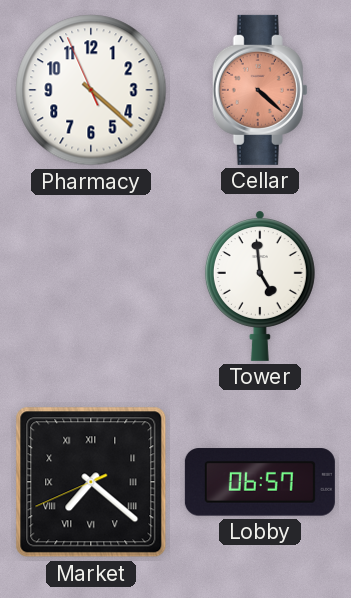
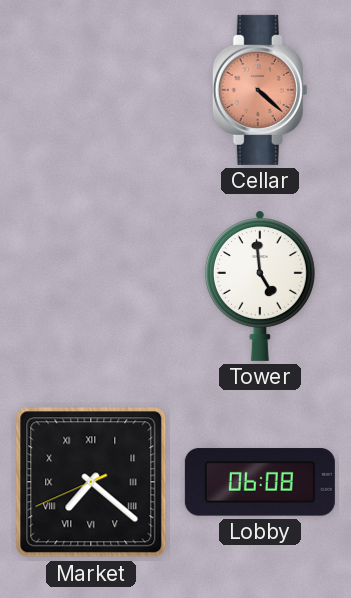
Pharmacy: 4:21 -> none (91, 90)
Lobby: 06:57 -> 06:08 (260, 482)
